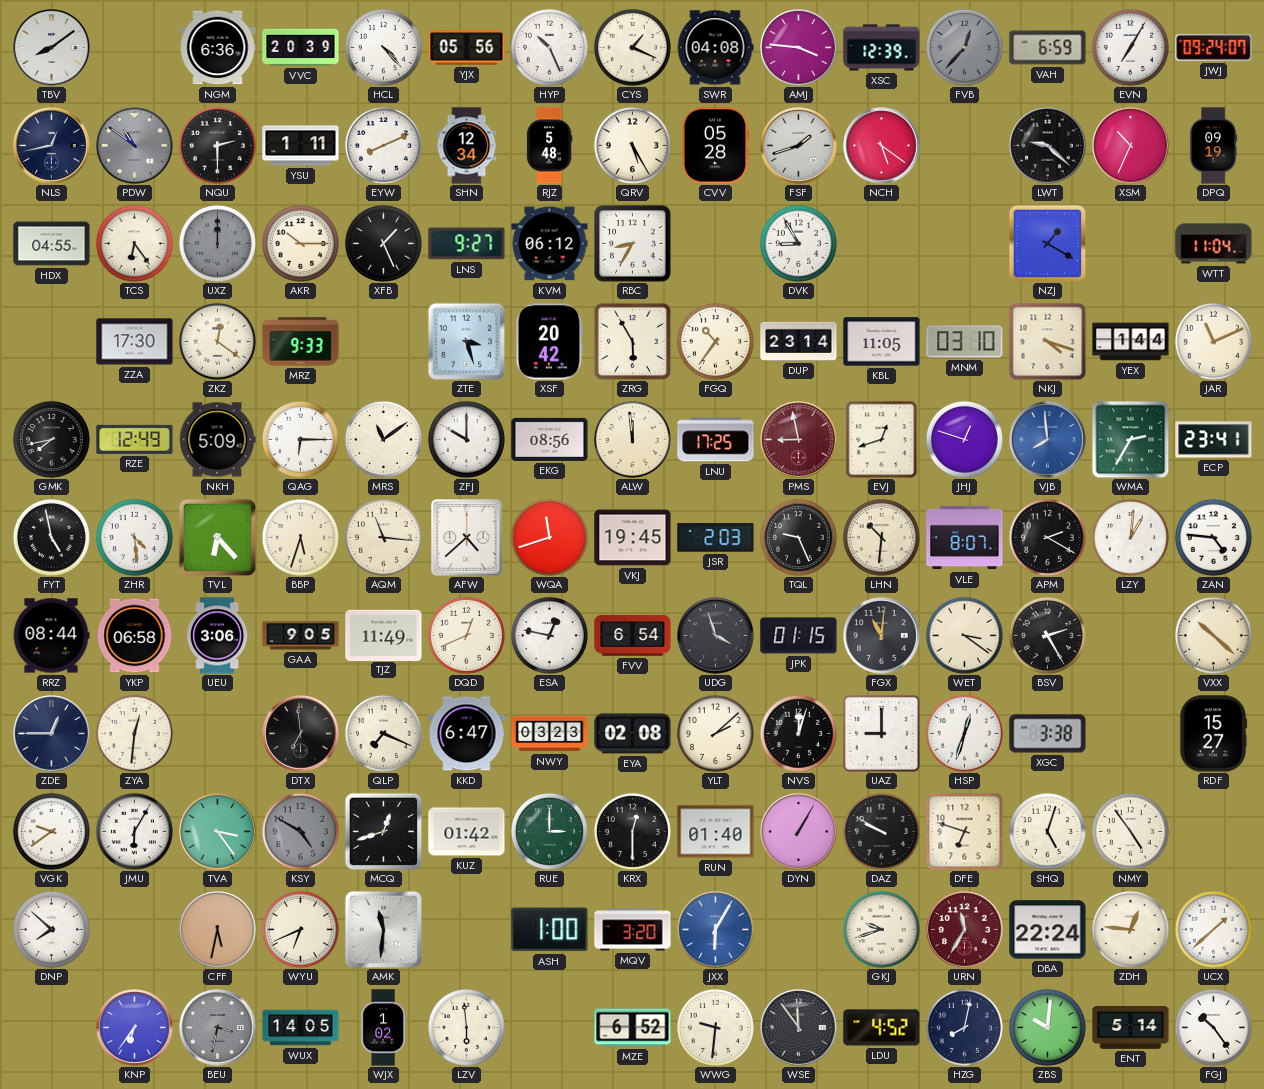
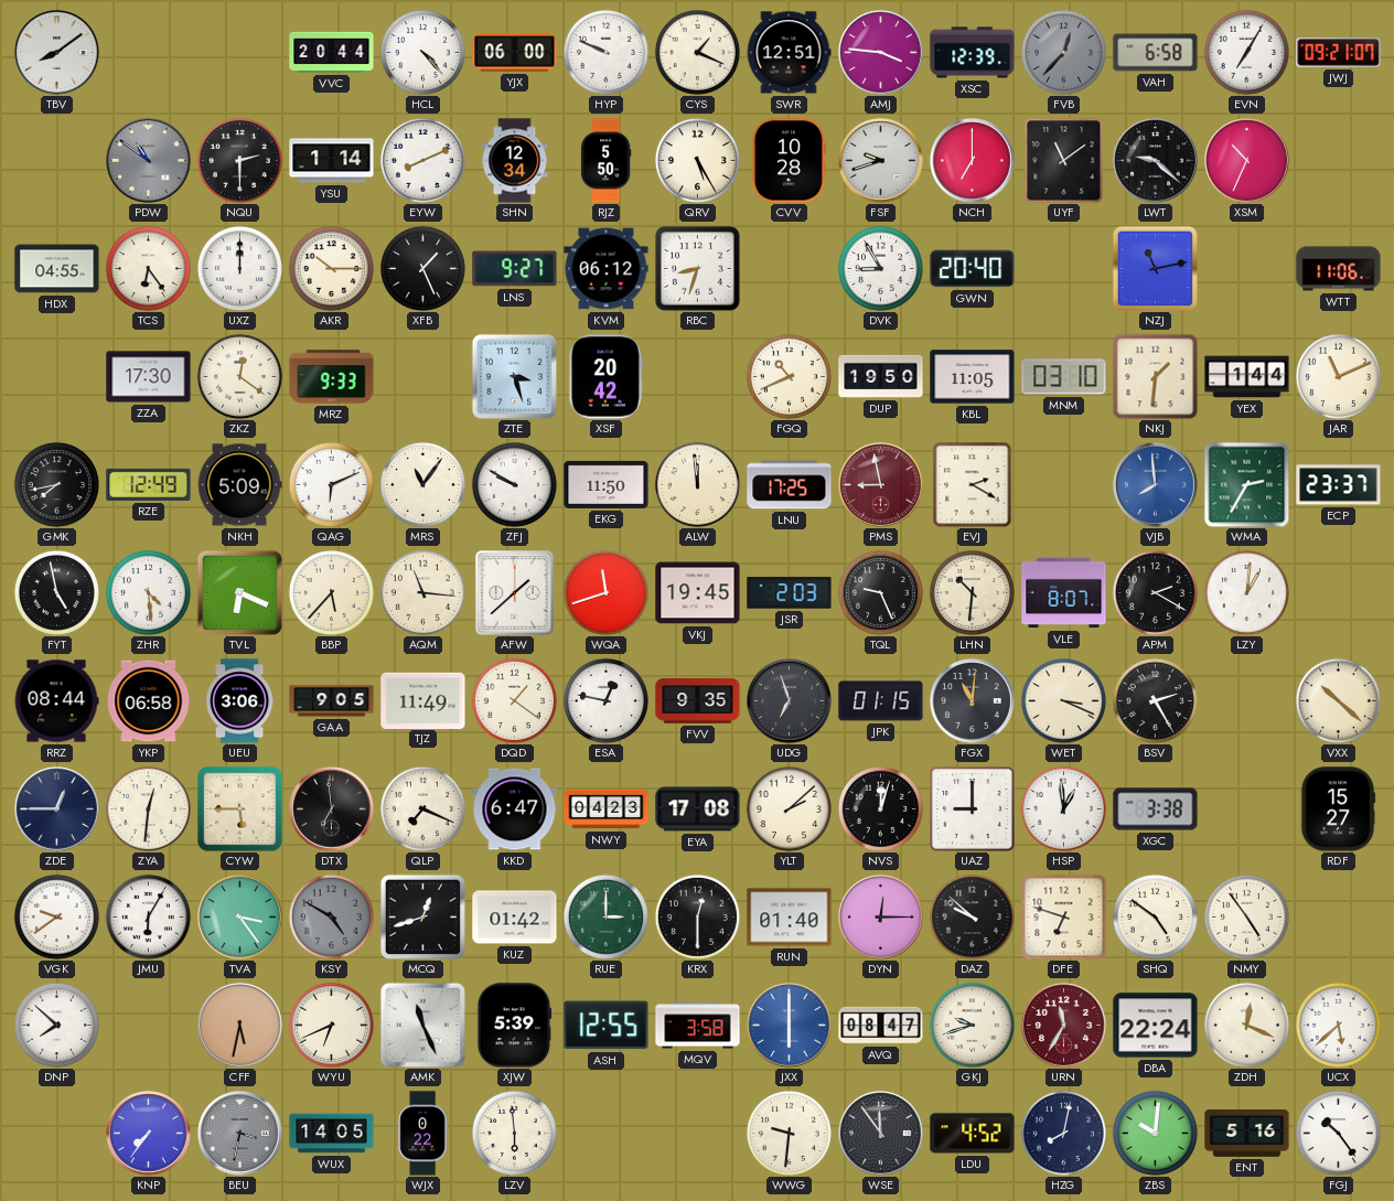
NGM: 6:36 -> none (218, 48)
VVC: 20:39 -> 20:44 (332, 52)
YJX: 05:56 -> 06:00 (515, 53)
HYP: 10:26 -> 9:49 (605, 52)
SWR: 04:08 -> 12:51 (789, 53)
VAH: 6:59 -> 6:58 (1156, 53)
JWJ: 09:24 -> 09:21 (1339, 53)
NLS: 12:43 -> none (52, 146)
YSU: 1:11 -> 1:14 (332, 161)
RJZ: 5:48 -> 5:50 (605, 161)
CVV: 05:28 -> 10:28 (789, 161)
FSF: 1:42 -> 9:42 (881, 161)
NCH: 5:21 -> 7:00 (973, 161)
UYF: none -> 11:09 (1064, 160)
DPQ: 09:19 -> none (1214, 146)
UXZ dial: grey -> white (239, 268)
RBC: 8:35 -> 8:33 (698, 269)
GWN: none -> 20:40 (973, 269)
NZJ: 1:20 -> 11:13 (1155, 268)
WTT: 11:04 -> 11:06 (1339, 269)
ZRG: 5:55 -> none (632, 341)
FGQ: 10:36 -> 10:41 (789, 376)
DUP: 23:14 -> 19:50 (881, 376)
NKJ: 4:18 -> 1:31 (1155, 376)
QAG: 6:15 -> 6:11 (331, 484)
MRS: 11:09 -> 11:06 (422, 484)
ZFJ: 10:00 -> 9:50 (514, 484)
EKG: 08:56 -> 11:50 (607, 484)
EVJ: 12:42 -> 2:20 (973, 484)
JHJ: 12:48 -> none (964, 439)
ECP: 23:41 -> 23:37 (1339, 485)
TVL: 6:23 -> 6:19 (239, 592)
BBP: 5:33 -> 5:37 (331, 592)
AFW: 4:38 -> 1:38 (515, 593)
ZAN: 4:46 -> none (1213, 537)
DQD: 12:41 -> 1:21 (514, 700)
FVV: 6:54 -> 9:35 (698, 701)
UDG: 3:57 -> 6:57 (790, 701)
WET: 3:21 -> 3:19 (1063, 700)
CYW: none -> 5:45 (240, 809)
NWY: 03:23 -> 04:23 (607, 809)
EYA: 02:08 -> 17:08 (698, 809)
HSP: 12:33 -> 12:59 (1063, 808)
DYN: 1:05 -> 12:15 (881, 918)
DAZ: 9:50 -> 9:52 (972, 916)
SHQ: 5:03 -> 4:51 (1155, 916)
AMK: 11:31 -> 11:26 (422, 1025)
XJW: none -> 5:39 (515, 1026)
ASH: 1:00 -> 12:55 (607, 1026)
MQV: 3:20 -> 3:58 (698, 1026)
JXX: 6:05 -> 6:00 (790, 1026)
AVQ: none -> 08:47 (881, 1026)
ZDH: 12:46 -> 12:19 (1246, 1025)
UCX: 1:38 -> 5:38 (1338, 1025)
KNP: 6:36 -> 7:36 (149, 1134)
WJX: 1:02 -> 0:22 (422, 1134)
MZE: 6:52 -> none (633, 1028)
ENT: 5:14 -> 5:16 (1247, 1134)
